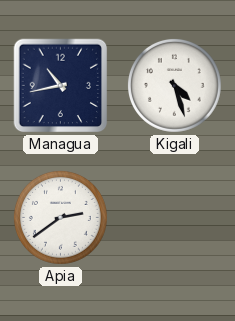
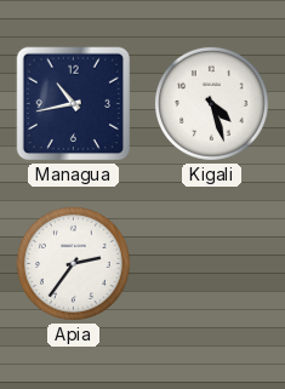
Apia: 2:39 -> 2:36 (73, 263)
